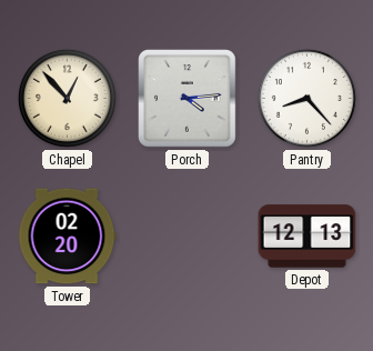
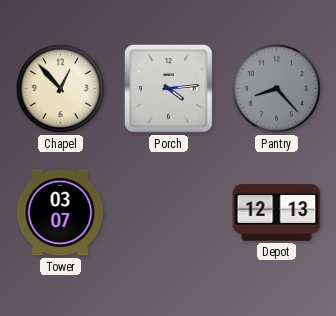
Pantry dial: white -> grey (276, 88)
Tower: 02:20 -> 03:07 (60, 213)
